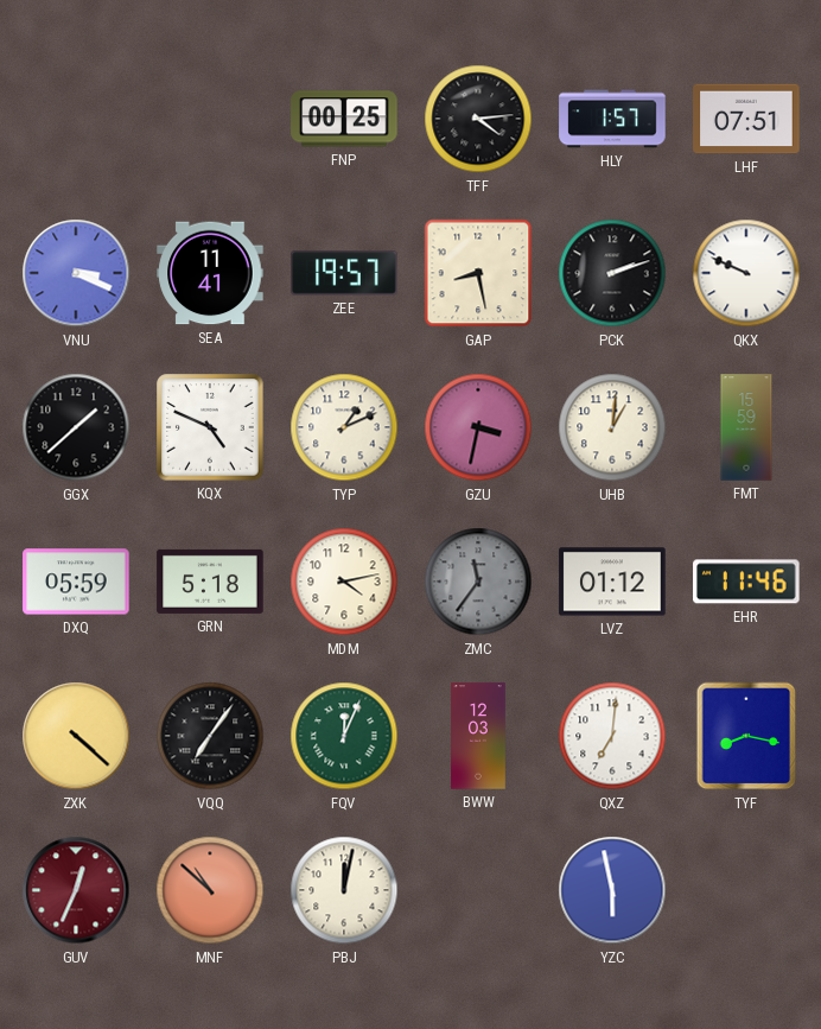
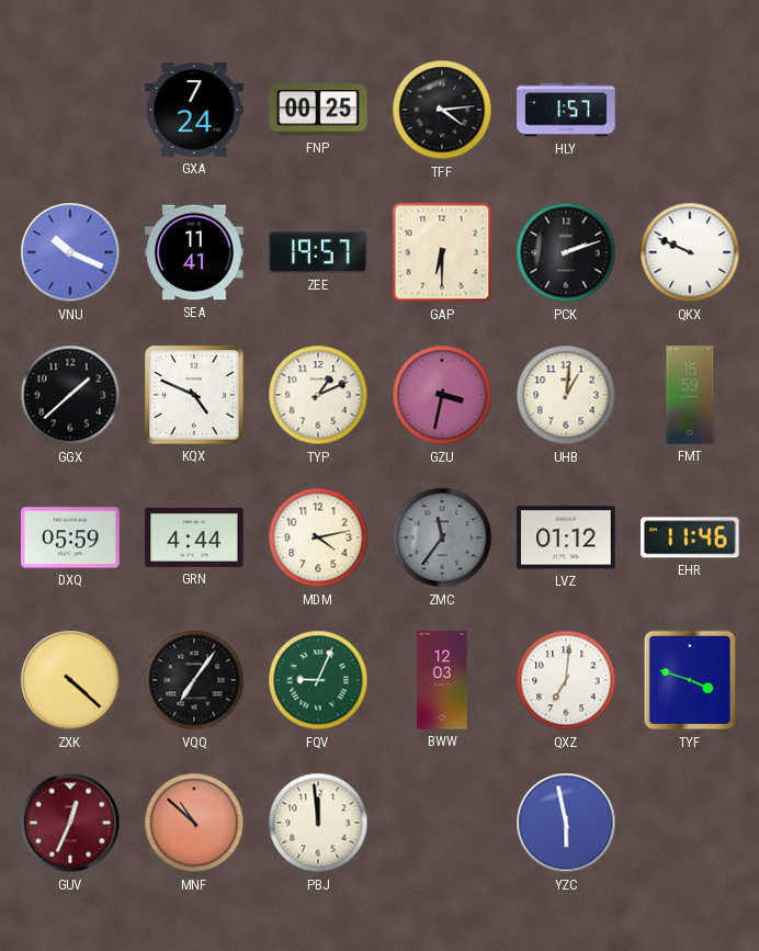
GXA: none -> 7:24 (194, 110)
LHF: 07:51 -> none (746, 119)
VNU: 3:19 -> 10:19 (70, 252)
GAP: 8:28 -> 6:30 (442, 252)
GRN: 5:18 -> 4:44 (194, 537)
FQV: 12:04 -> 9:04 (318, 680)
TYF: 8:17 -> 3:48 (690, 680)
PBJ: 12:02 -> 11:59 (318, 823)
